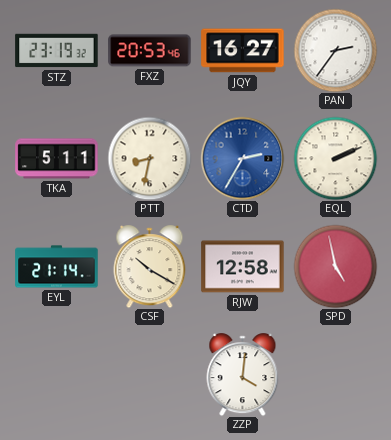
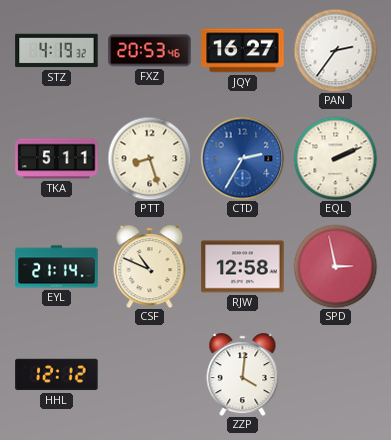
STZ: 23:19 -> 4:19 (57, 51)
PTT: 8:32 -> 8:27 (149, 158)
CSF: 10:20 -> 10:49 (150, 267)
SPD: 4:58 -> 2:58 (335, 266)
HHL: none -> 12:12 (57, 375)
